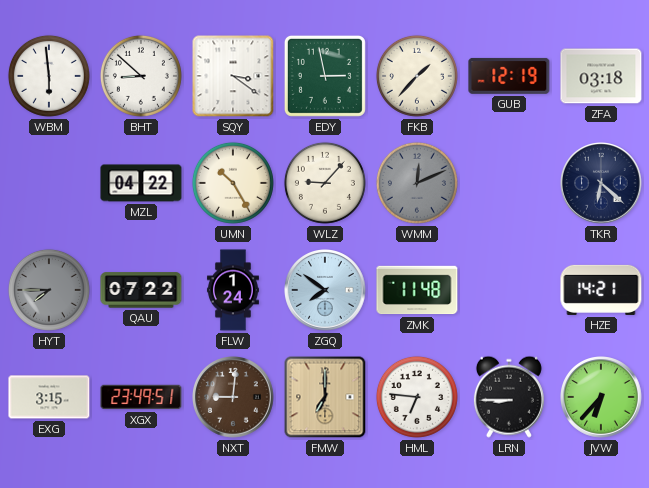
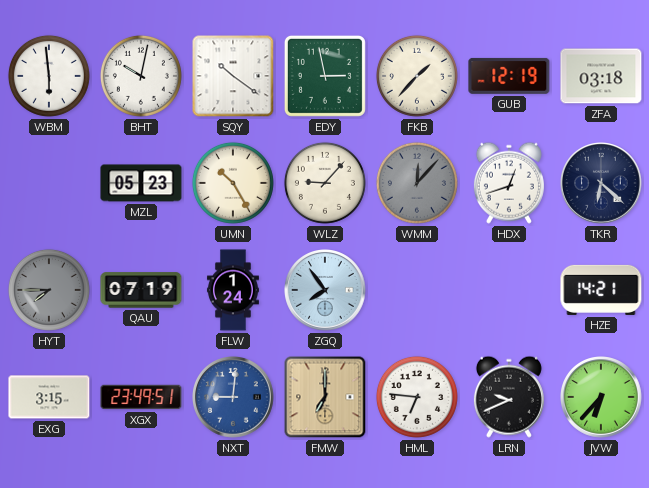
BHT: 8:52 -> 10:02 (141, 76)
SQY: 3:21 -> 10:21 (233, 76)
MZL: 04:22 -> 05:23 (141, 183)
WMM: 12:11 -> 12:07 (417, 183)
HDX: none -> 12:42 (509, 183)
QAU: 07:22 -> 07:19 (141, 290)
ZGQ: 7:51 -> 7:54 (326, 291)
ZMK: 11:48 -> none (417, 290)
NXT dial: brown -> blue (234, 398)
LRN: 8:45 -> 9:41 (509, 397)
